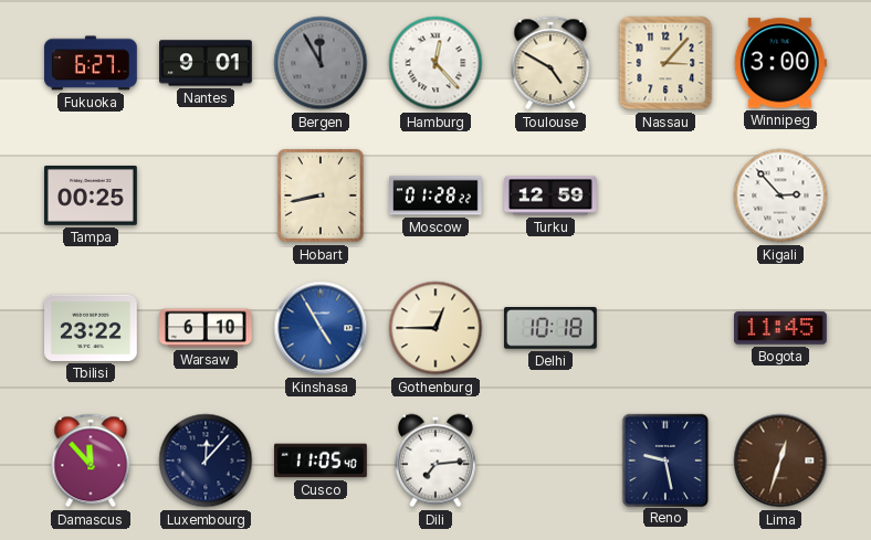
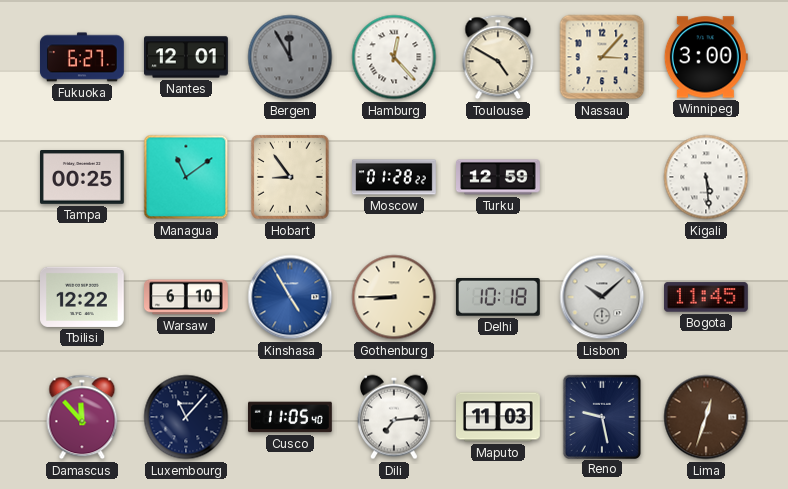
Nantes: 9:01 -> 12:01 (187, 57)
Managua: none -> 11:09 (186, 177)
Hobart: 8:43 -> 8:54 (290, 177)
Kigali: 2:53 -> 5:29 (706, 177)
Tbilisi: 23:22 -> 12:22 (83, 297)
Gothenburg: 12:45 -> 8:45 (394, 297)
Lisbon: none -> 10:08 (602, 297)
Luxembourg: 12:07 -> 11:07 (186, 417)
Maputo: none -> 11:03 (499, 417)
